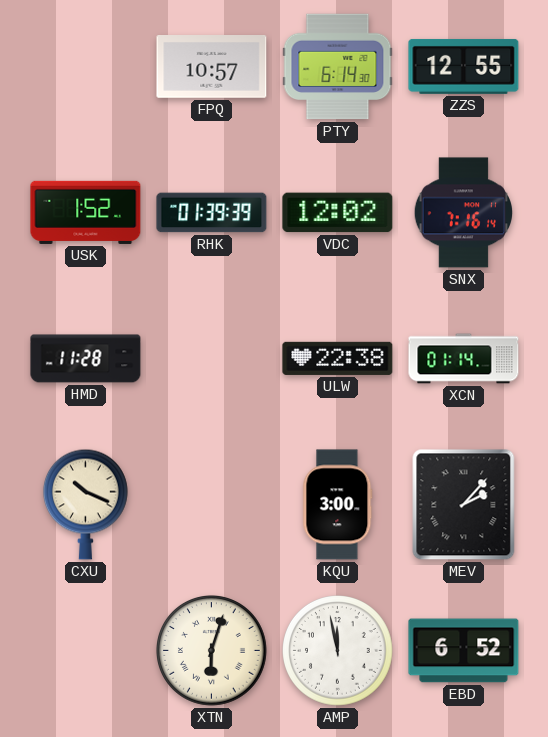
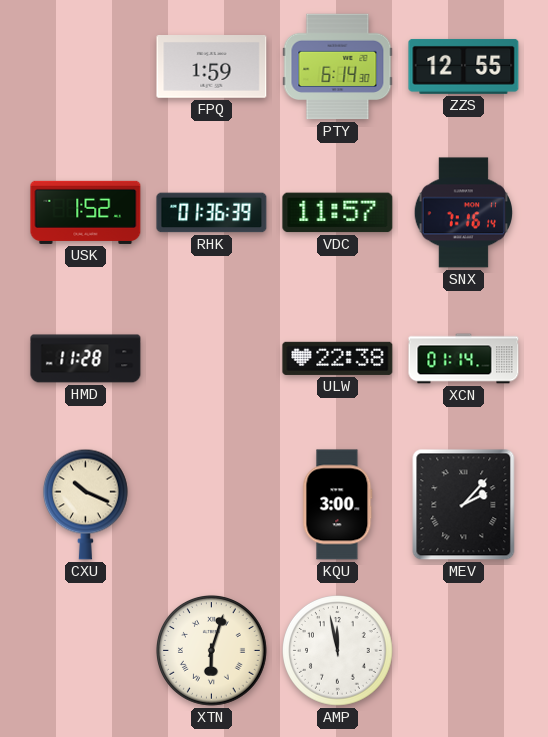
FPQ: 10:57 -> 1:59 (212, 67)
RHK: 01:39 -> 01:36 (212, 213)
VDC: 12:02 -> 11:57 (338, 213)
EBD: 6:52 -> none (464, 651)
